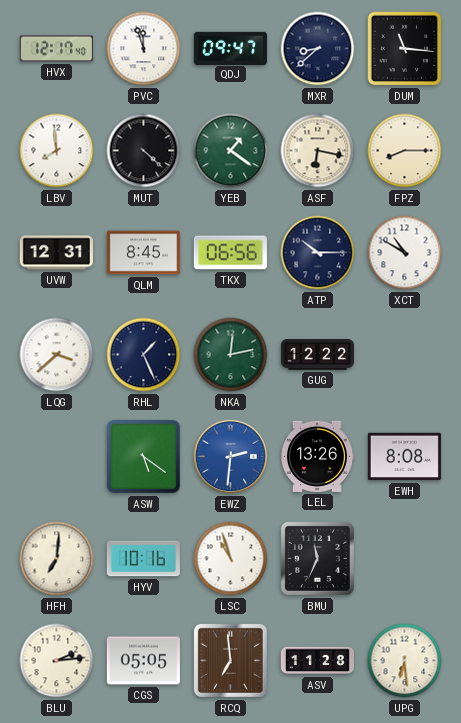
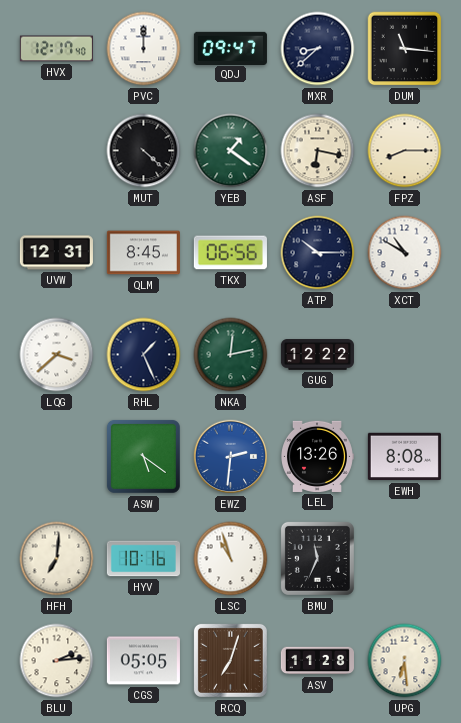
PVC: 11:57 -> 12:00 (144, 49)
LBV: 7:59 -> none (57, 151)
RCQ: 6:59 -> 7:03 (230, 660)
